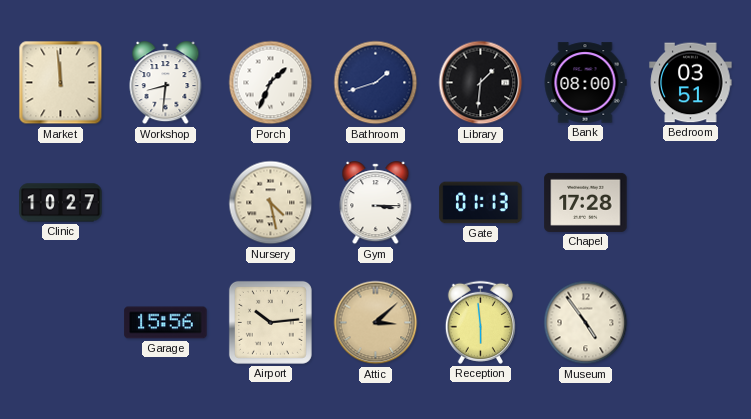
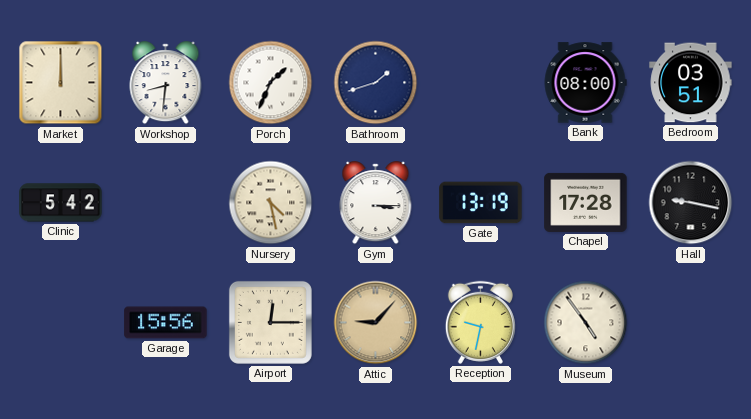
Market: 11:59 -> 12:00 (61, 83)
Library: 1:31 -> none (481, 83)
Clinic: 10:27 -> 5:42 (61, 203)
Gate: 01:13 -> 13:19 (481, 203)
Hall: none -> 9:17 (691, 203)
Airport: 10:14 -> 12:15 (270, 322)
Attic: 3:08 -> 9:07 (376, 323)
Reception: 5:59 -> 9:32 (480, 322)
